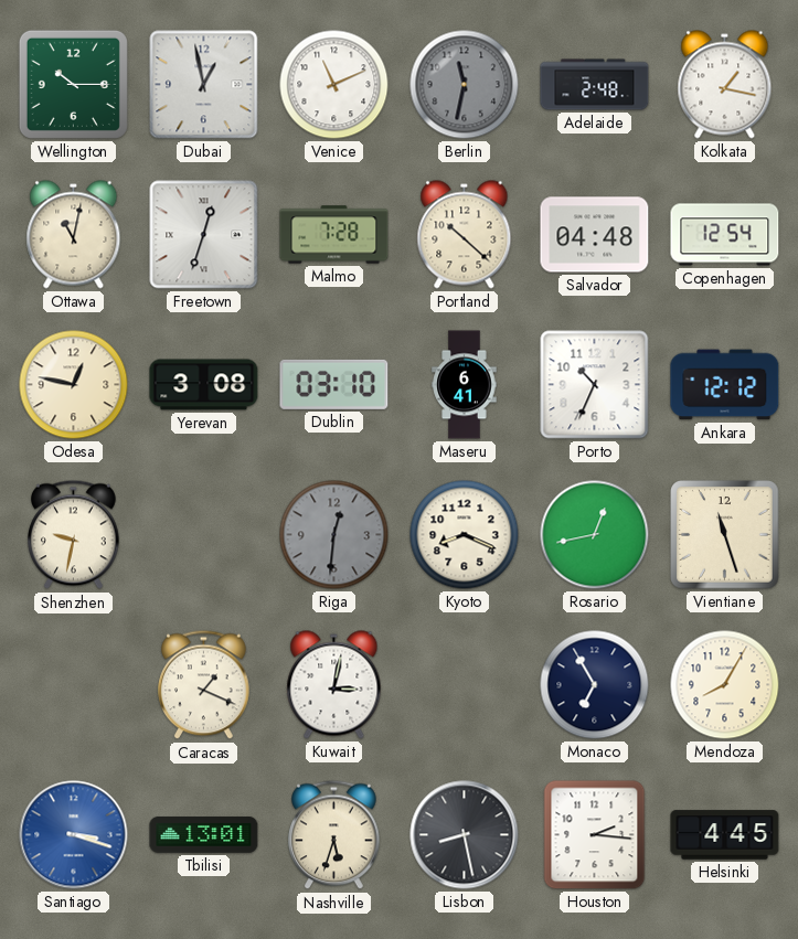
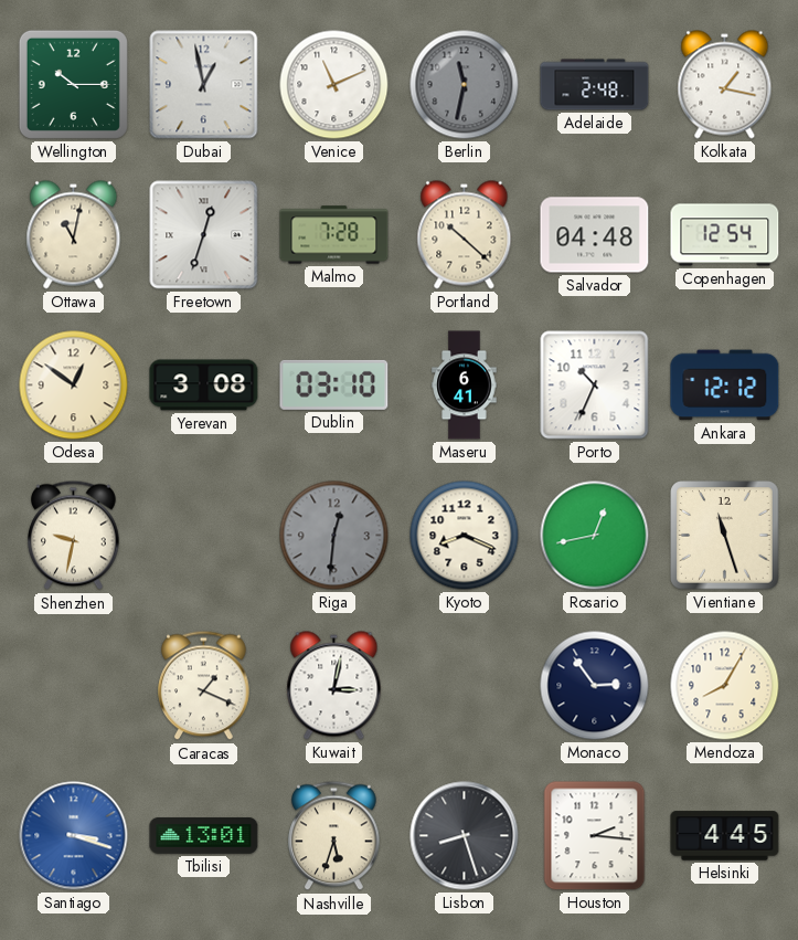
Odesa: 12:47 -> 12:51 (74, 385)
Monaco: 6:55 -> 2:54 (595, 686)
Lisbon: 8:28 -> 8:27 (465, 836)
